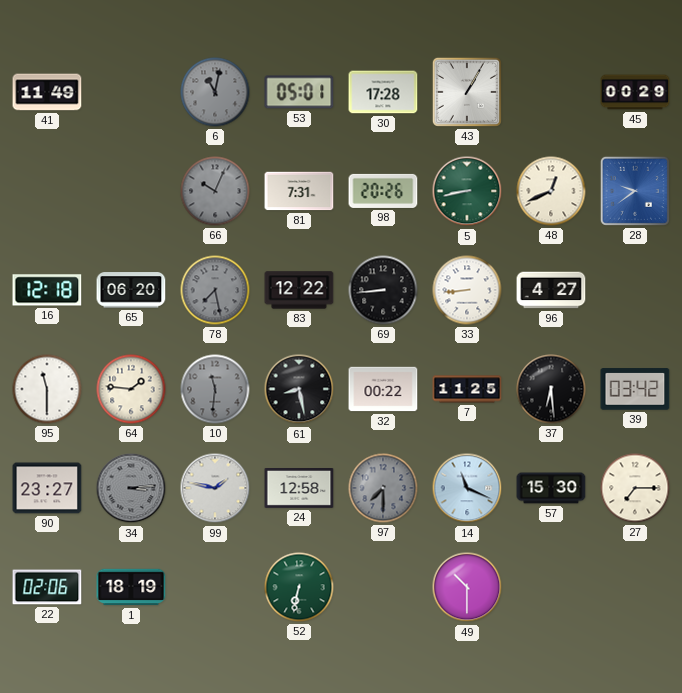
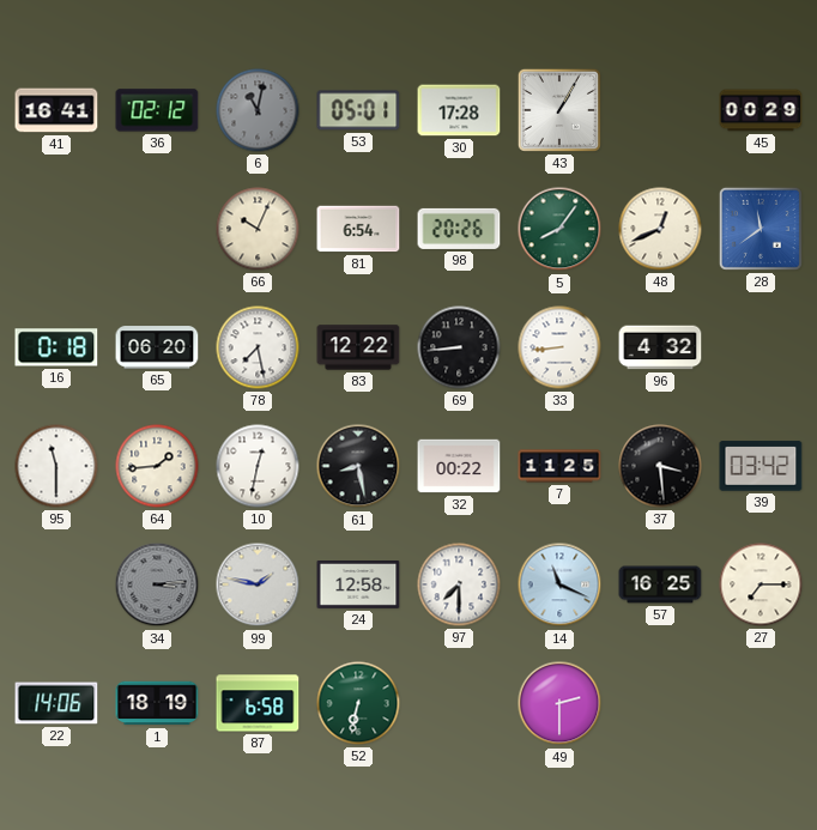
41: 11:49 -> 16:41 (56, 110)
36: none -> 02:12 (157, 110)
66 dial: grey -> cream (258, 229)
81: 7:31 -> 6:54 (358, 229)
5: 8:43 -> 8:06 (559, 229)
28: 9:39 -> 11:39 (761, 229)
16: 12:18 -> 0:18 (56, 347)
78 dial: grey -> white (258, 347)
96: 4:27 -> 4:32 (660, 347)
64: 1:46 -> 1:44 (157, 466)
10: 11:31 -> 12:32 (258, 466)
10 dial: grey -> white (258, 466)
37: 6:29 -> 3:29 (660, 466)
90: 23:27 -> none (47, 488)
97 dial: grey -> white (459, 584)
57: 15:30 -> 16:25 (660, 584)
22: 02:06 -> 14:06 (56, 703)
87: none -> 6:58 (258, 703)
49: 10:30 -> 2:30 (559, 703)
